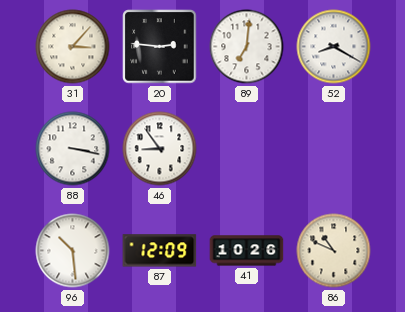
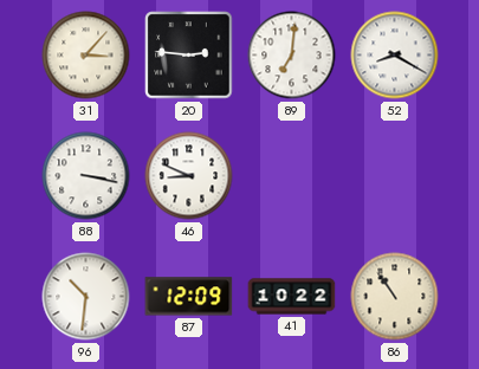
46: 8:54 -> 8:49 (189, 176)
96: 10:29 -> 10:31 (86, 297)
41: 10:26 -> 10:22 (292, 297)
86: 10:49 -> 10:54 (395, 297)
